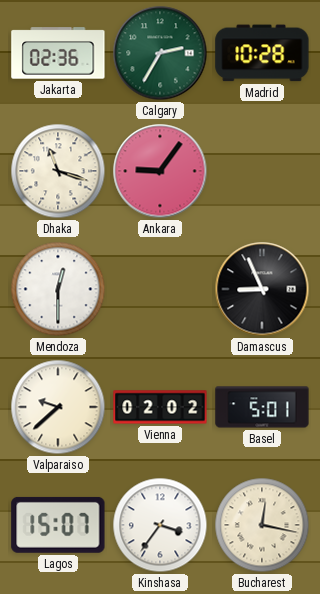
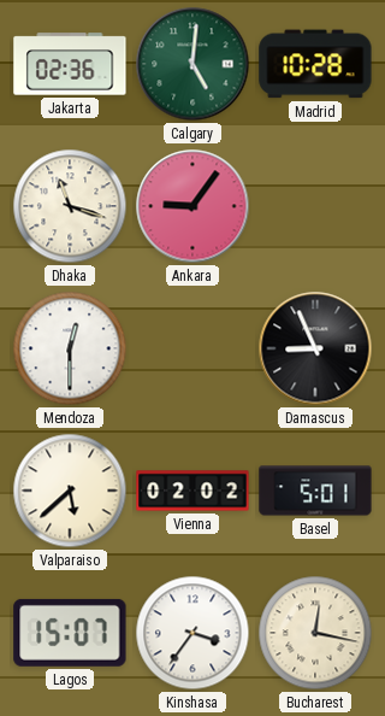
Calgary: 2:35 -> 5:01 (192, 64)
Valparaiso: 9:38 -> 5:38 (70, 491)
